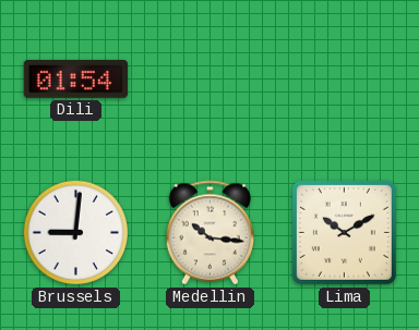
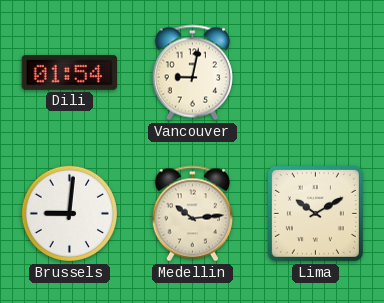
Vancouver: none -> 9:02 (192, 73)
Medellin: 10:16 -> 10:14 (192, 214)
